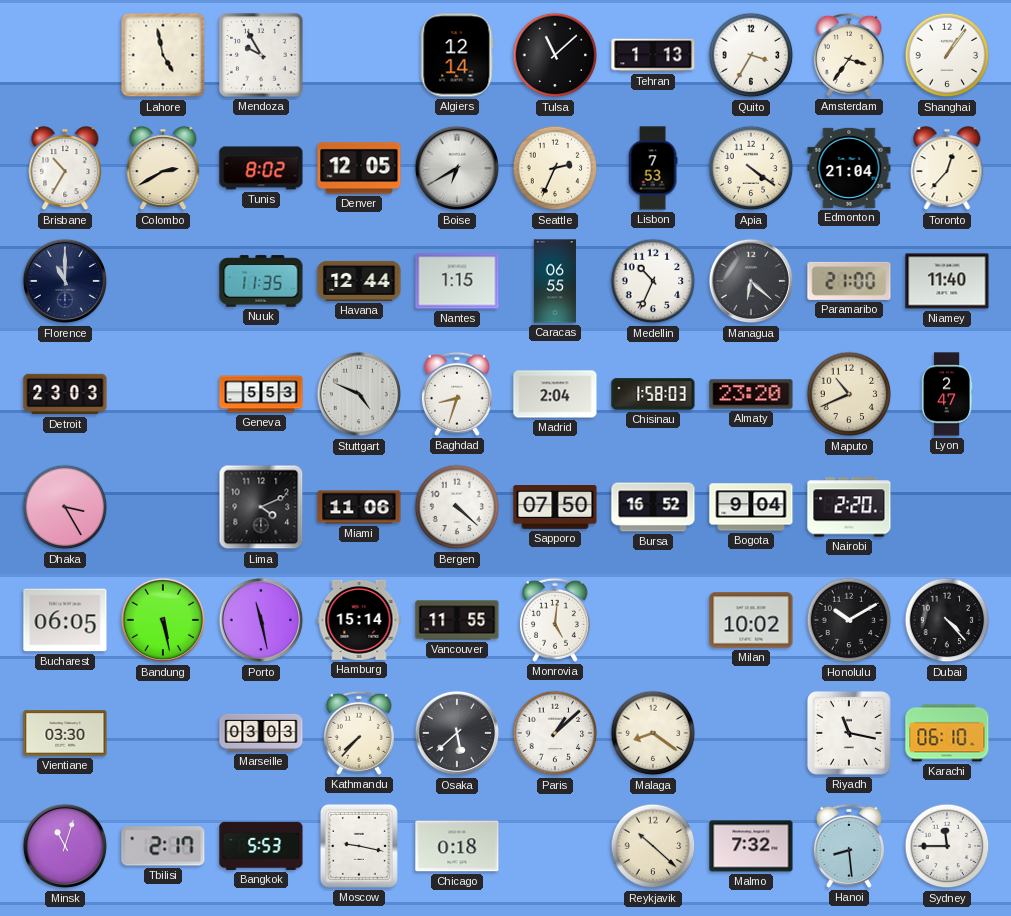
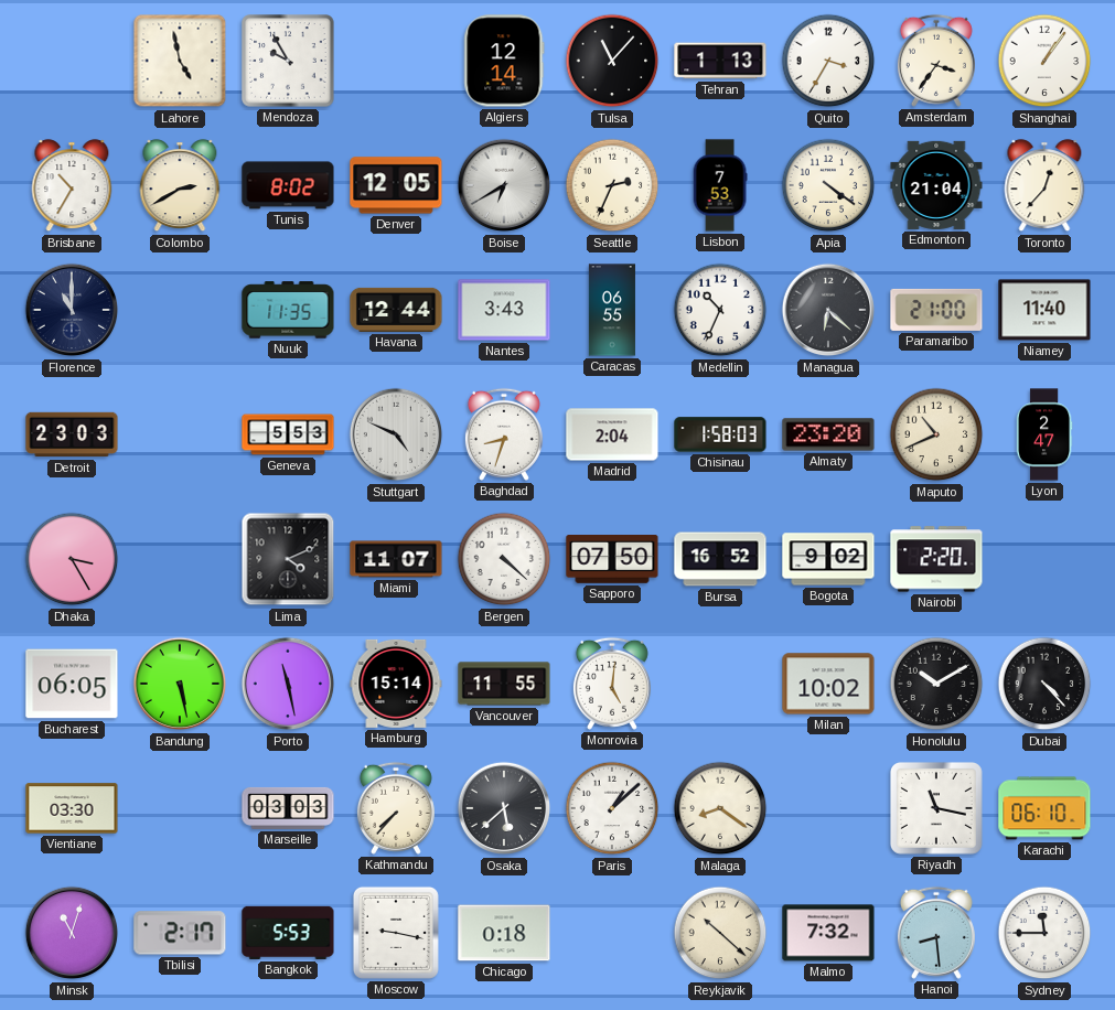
Tulsa: 11:08 -> 11:07 (612, 61)
Nantes: 1:15 -> 3:43 (504, 310)
Miami: 11:06 -> 11:07 (396, 559)
Bogota: 9:04 -> 9:02 (828, 559)
